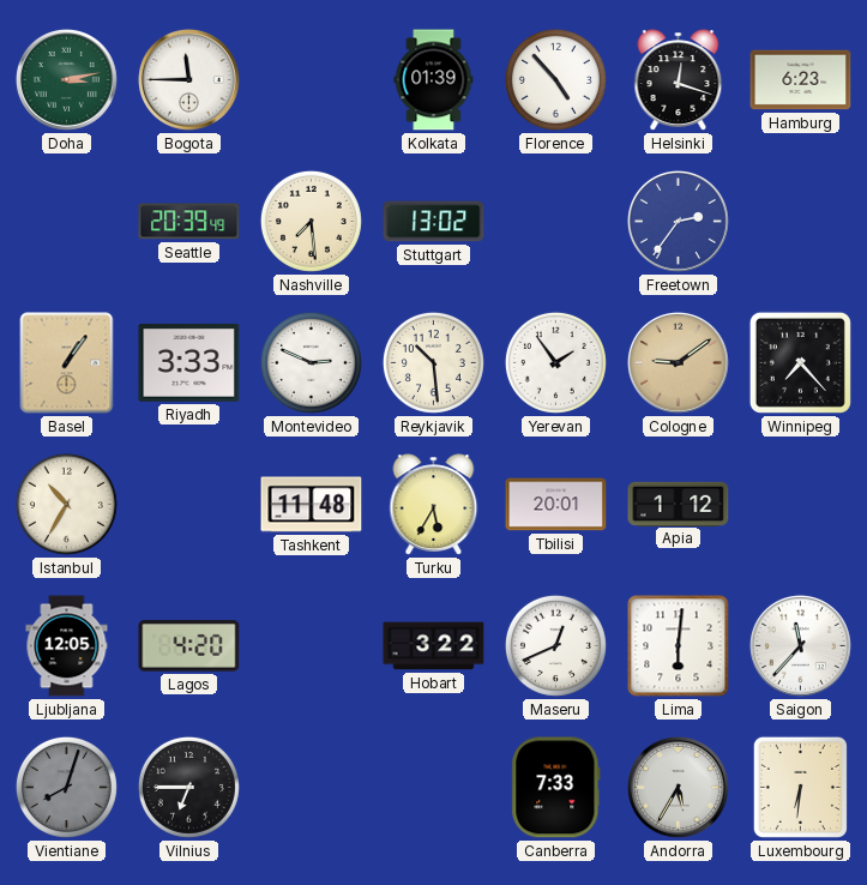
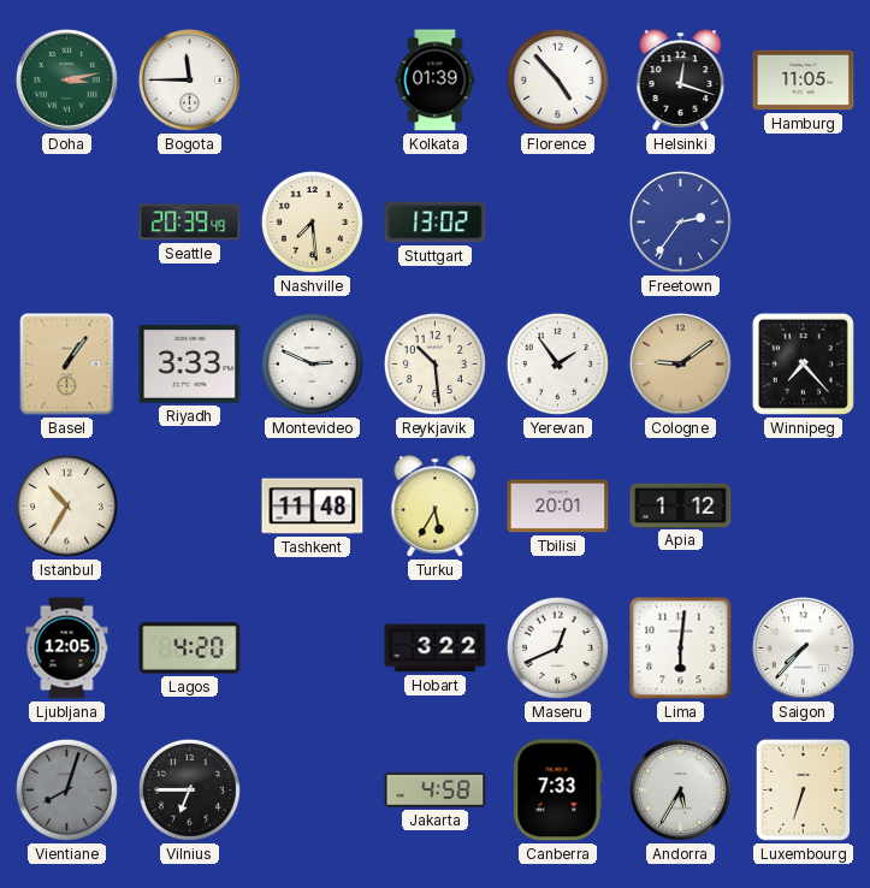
Hamburg: 6:23 -> 11:05 (804, 81)
Saigon: 11:37 -> 7:37 (803, 647)
Jakarta: none -> 4:58 (436, 789)
Luxembourg: 6:31 -> 6:33 (803, 789)
